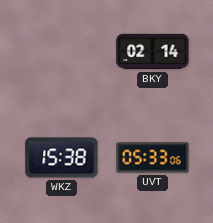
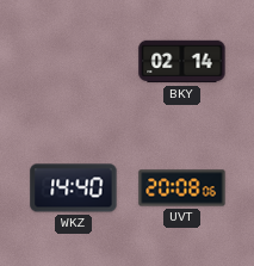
WKZ: 15:38 -> 14:40 (74, 188)
UVT: 05:33 -> 20:08 (182, 188)
